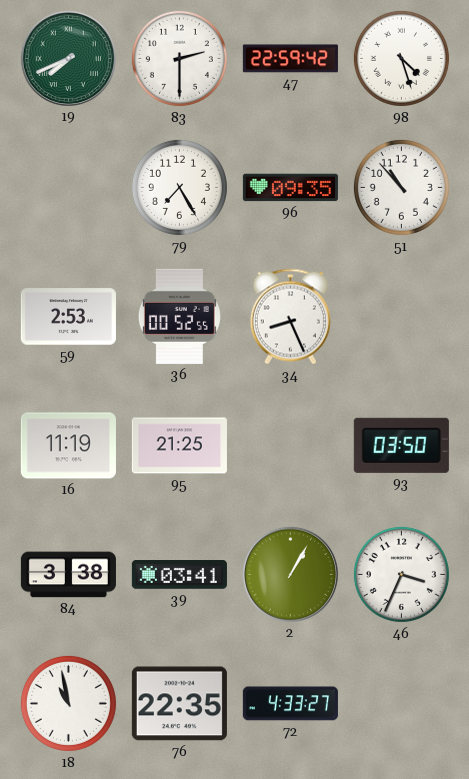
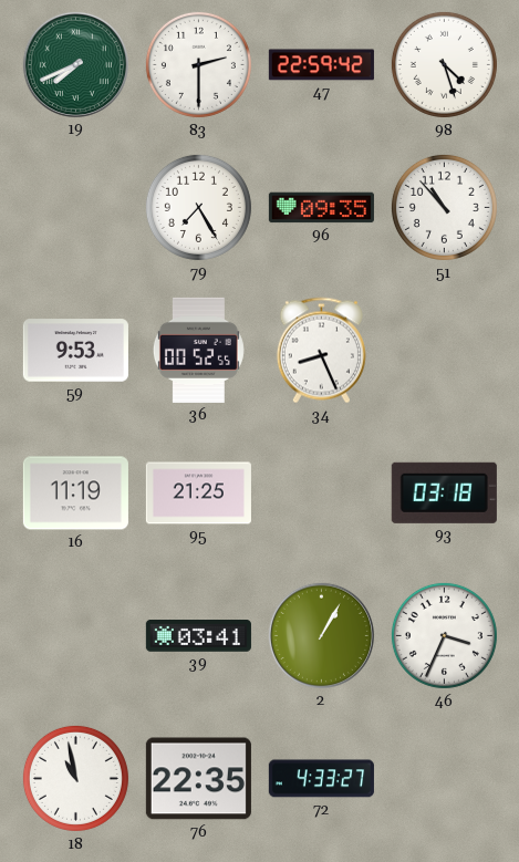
59: 2:53 -> 9:53 (75, 351)
93: 03:50 -> 03:18 (444, 492)
84: 3:38 -> none (68, 575)
